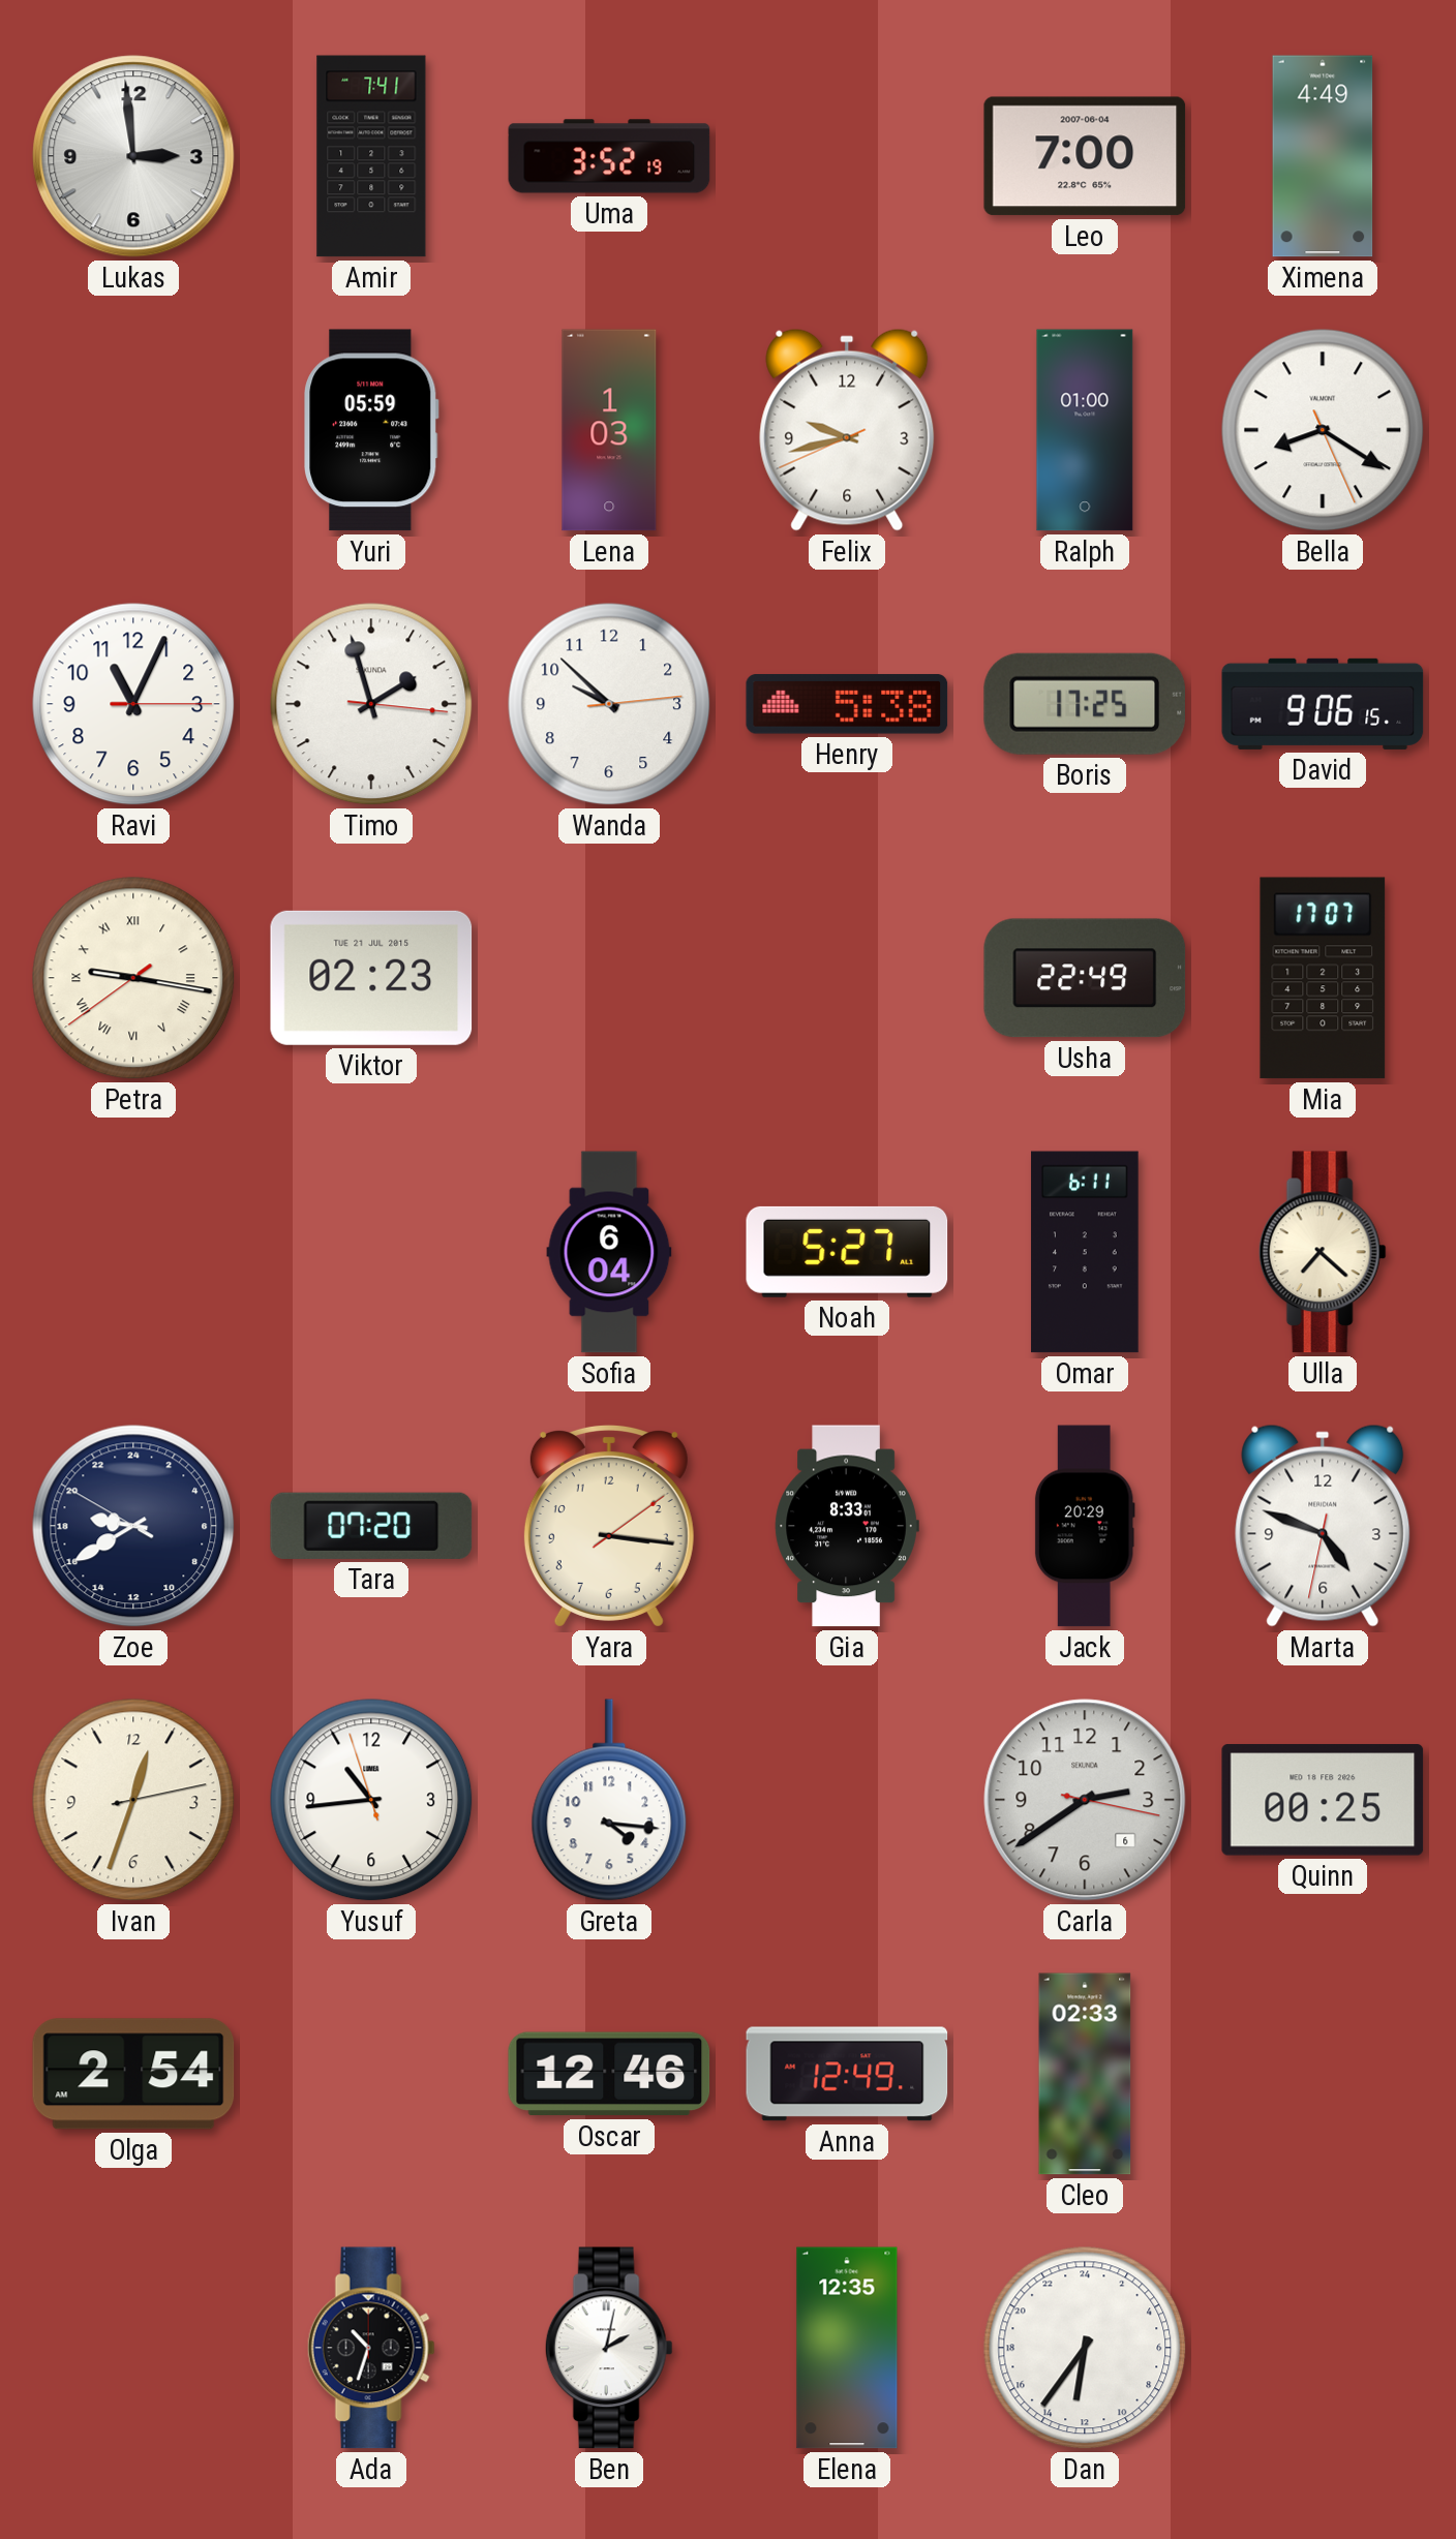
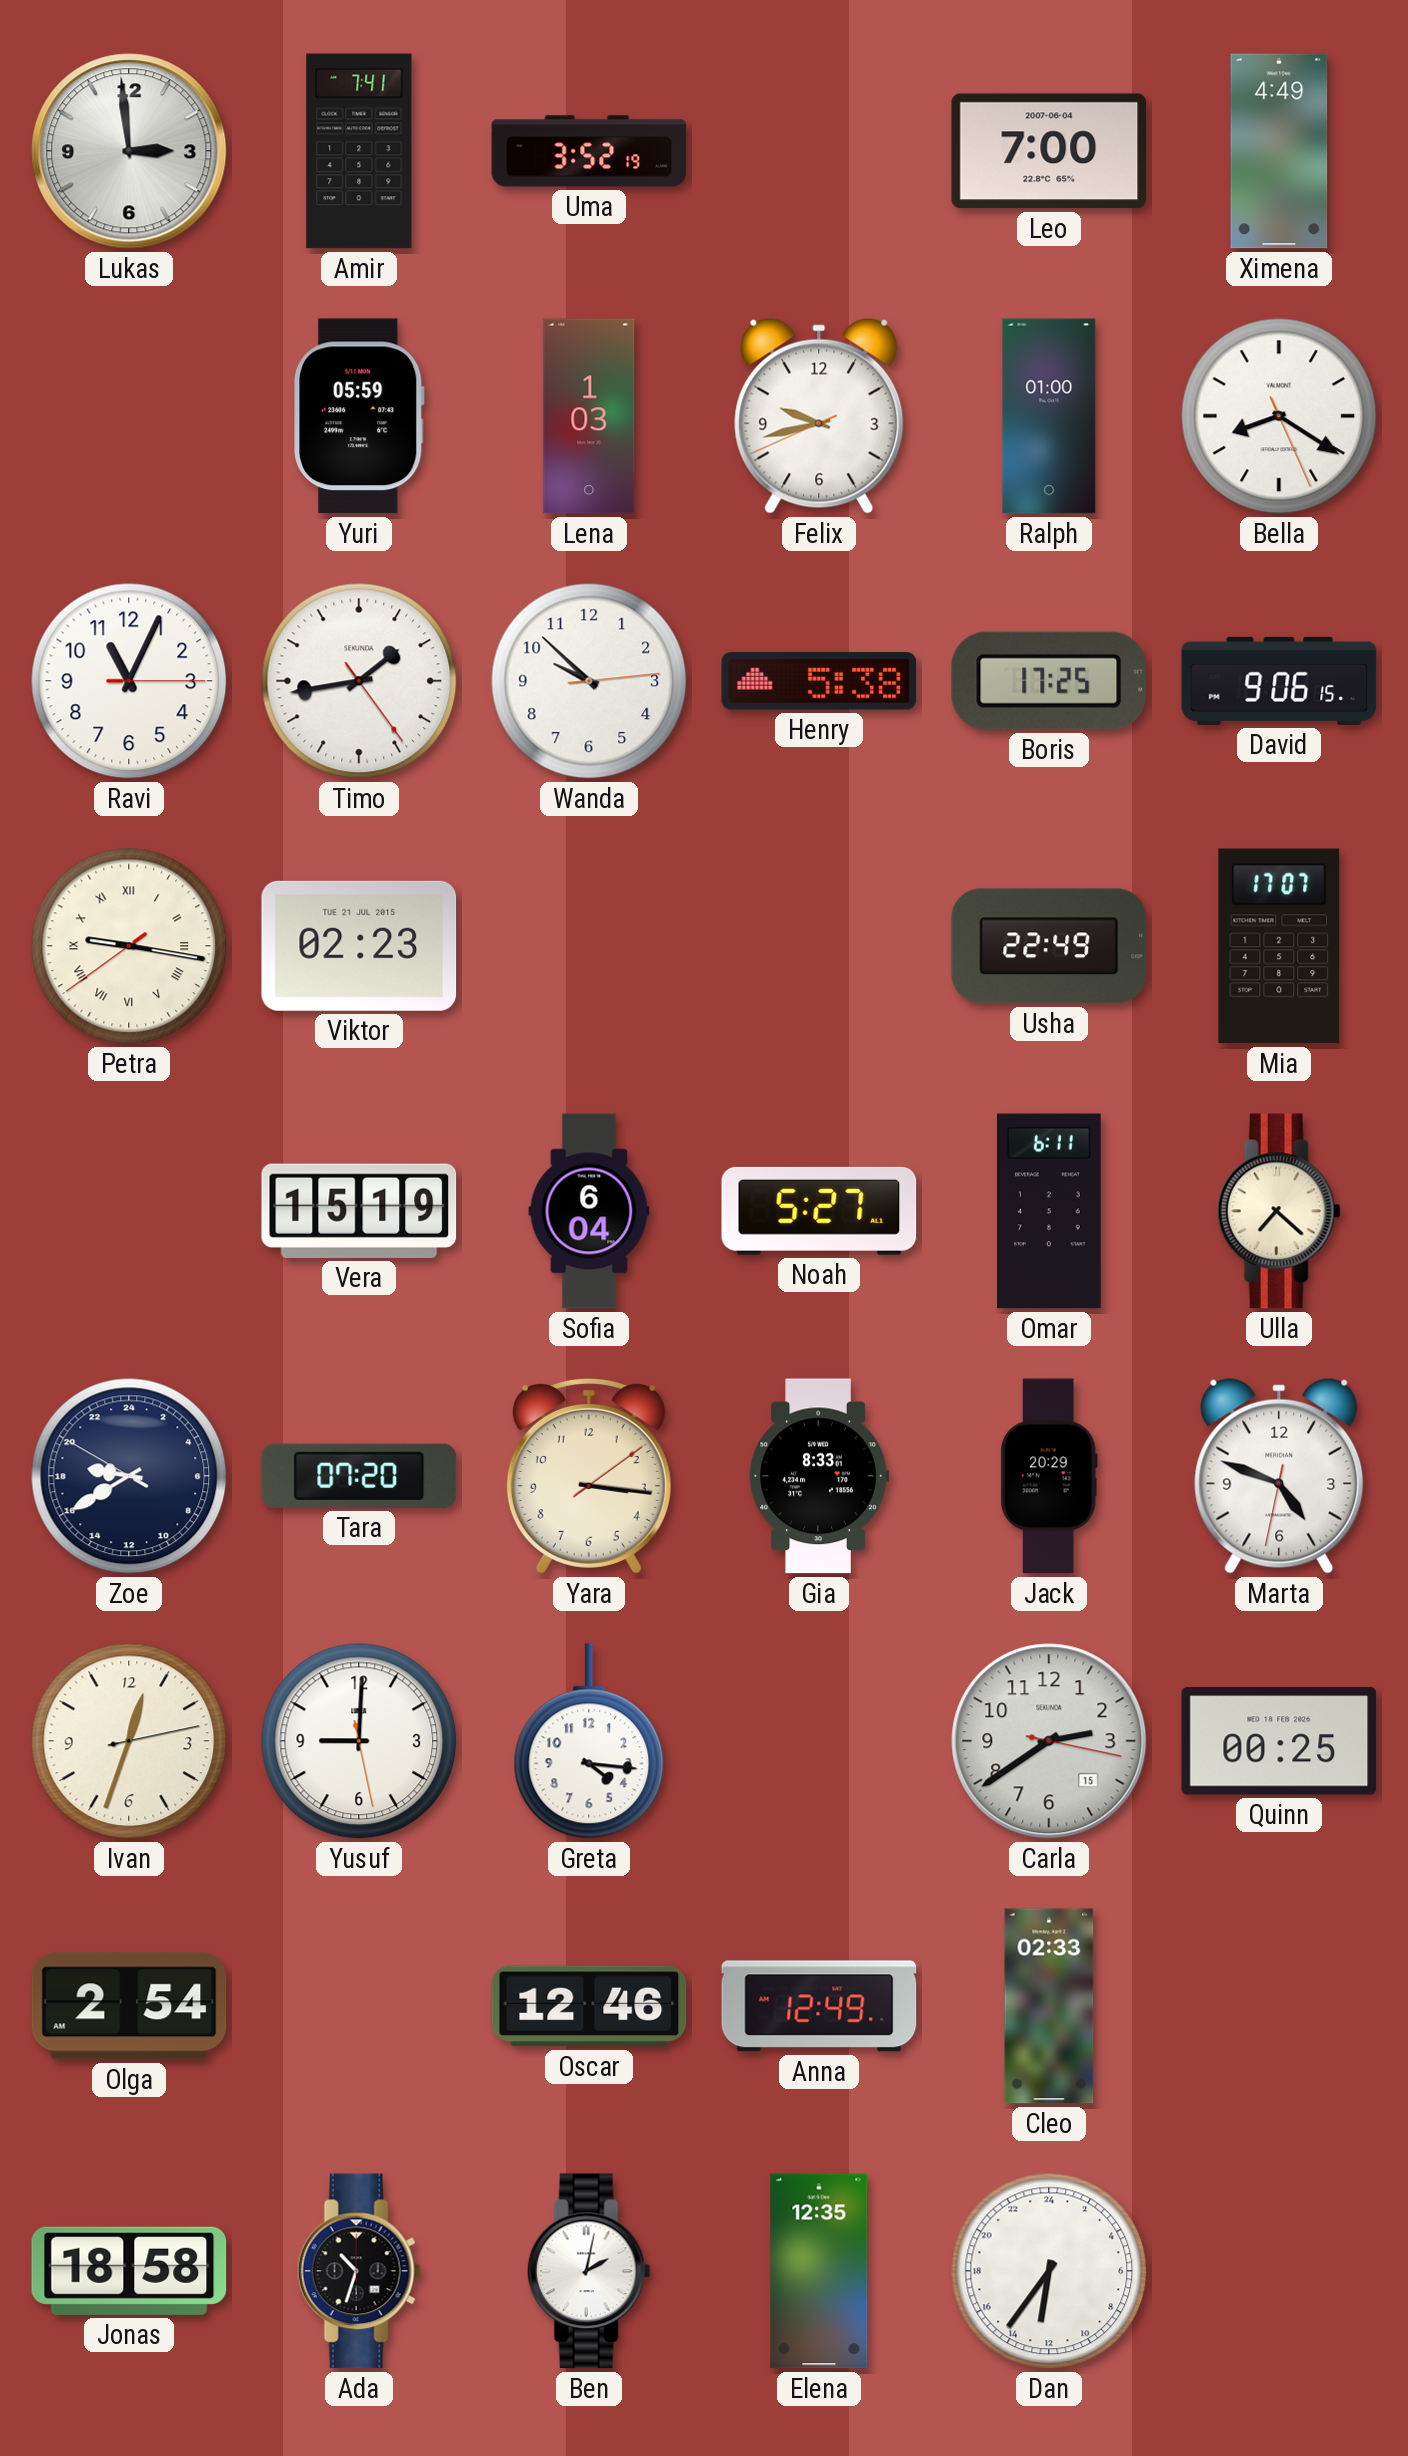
Timo: 1:57 -> 1:43 (359, 681)
Vera: none -> 15:19 (359, 1211)
Yusuf: 10:43 -> 9:00 (359, 1741)
Carla date: 6 -> 15 (1049, 1741)
Jonas: none -> 18:58 (129, 2271)
